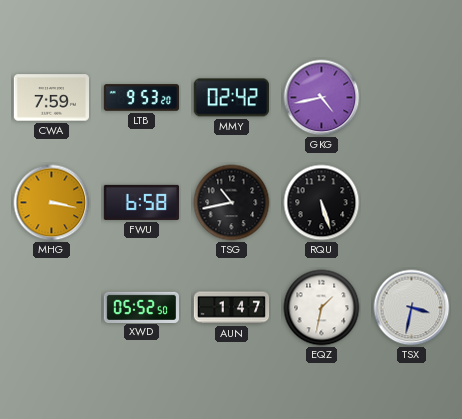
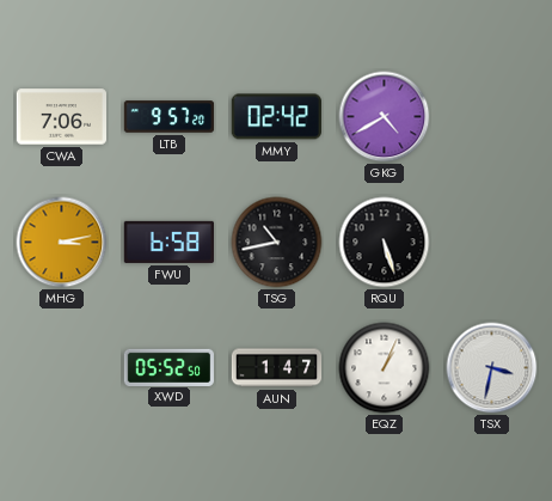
CWA: 7:59 -> 7:06 (61, 117)
LTB: 9:53 -> 9:57 (170, 117)
GKG: 4:43 -> 4:40 (385, 117)
MHG: 3:17 -> 3:13 (62, 243)
EQZ: 1:32 -> 1:04 (385, 368)
